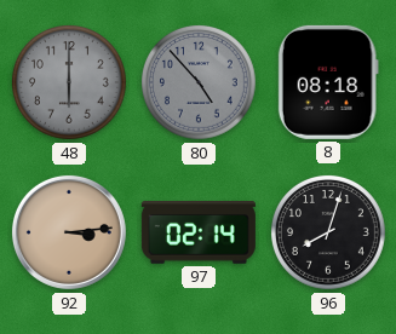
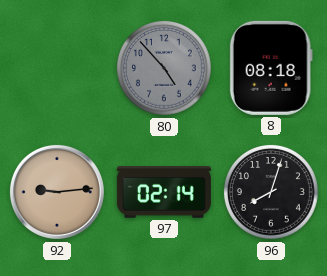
48: 6:00 -> none (70, 82)
92: 3:14 -> 9:14 (57, 192)
